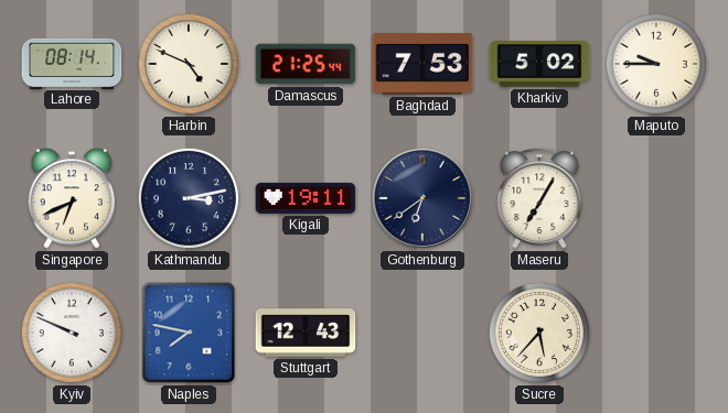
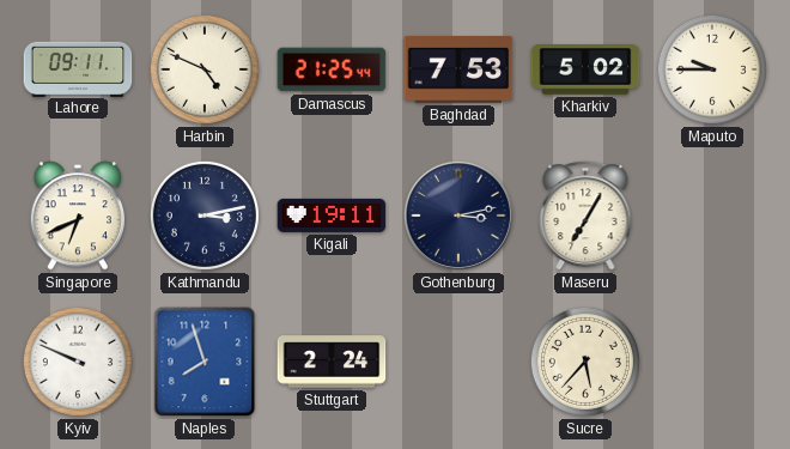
Lahore: 08:14 -> 09:11 (78, 68)
Gothenburg: 6:39 -> 3:13 (458, 216)
Naples: 7:47 -> 7:57 (205, 362)
Stuttgart: 12:43 -> 2:24 (332, 362)
